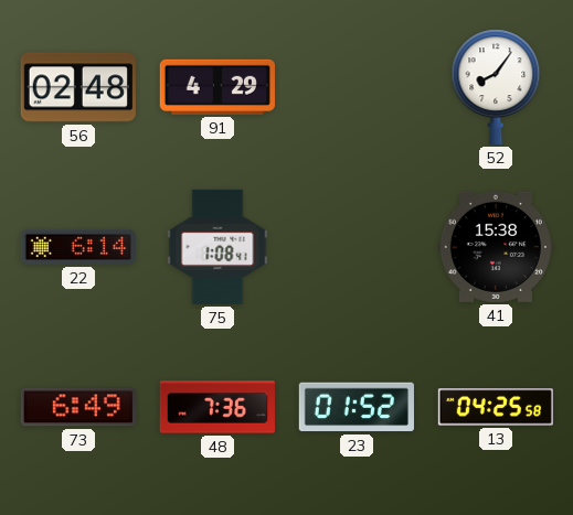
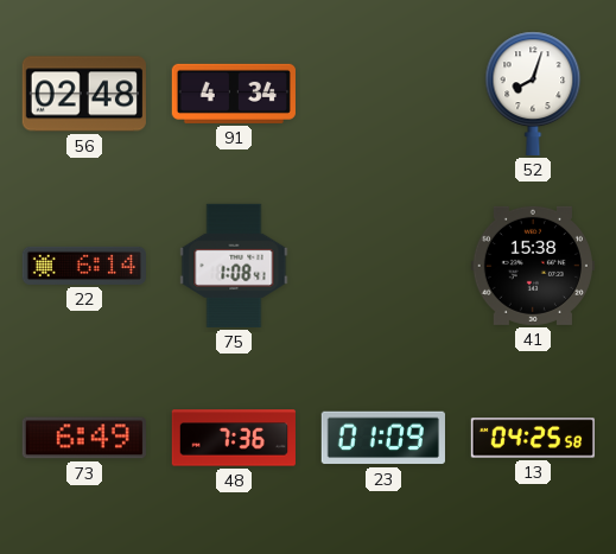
91: 4:29 -> 4:34 (234, 94)
52: 8:06 -> 8:03 (533, 94)
23: 01:52 -> 01:09 (383, 438)
